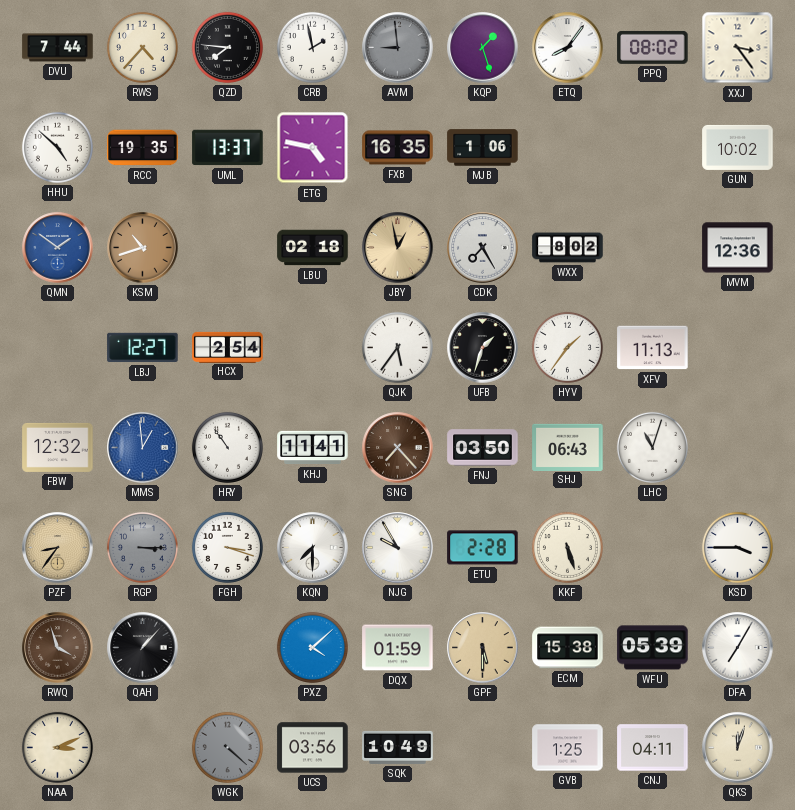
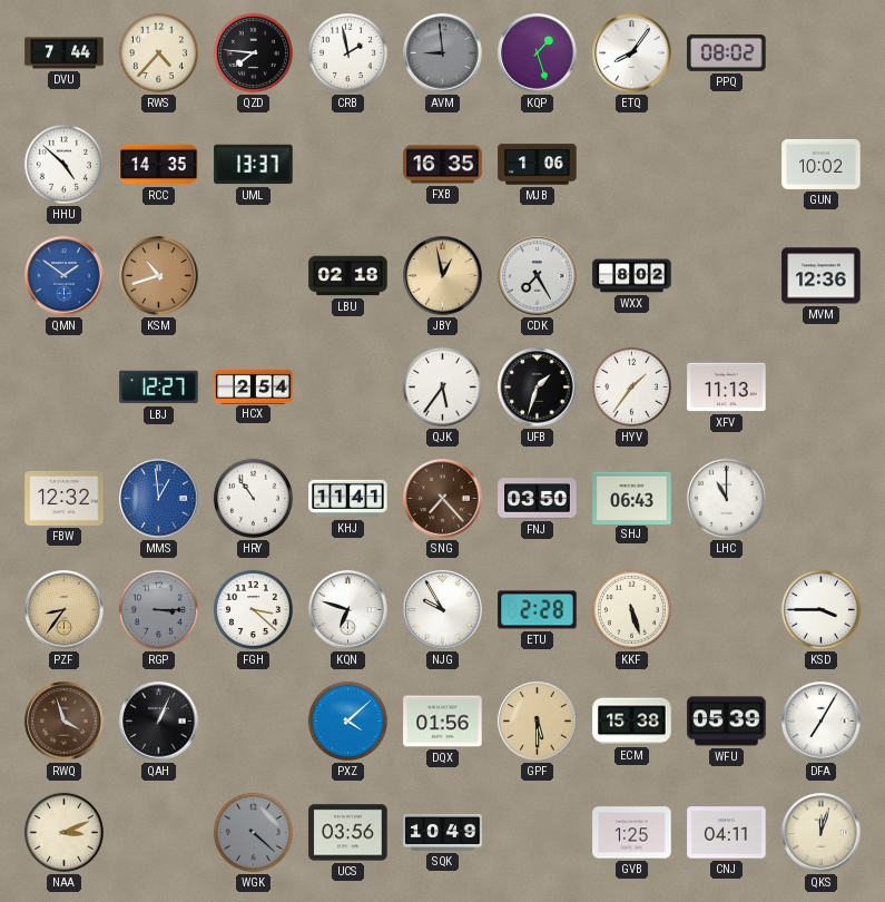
XXJ: 3:24 -> none (738, 48)
RCC: 19:35 -> 14:35 (159, 165)
ETG: 4:47 -> none (313, 148)
LHC: 11:03 -> 11:00 (726, 498)
FGH: 3:18 -> 3:22 (253, 609)
KQN: 7:30 -> 6:48 (348, 610)
QAH: 1:07 -> 1:04 (159, 722)
DQX: 01:59 -> 01:56 (443, 722)
